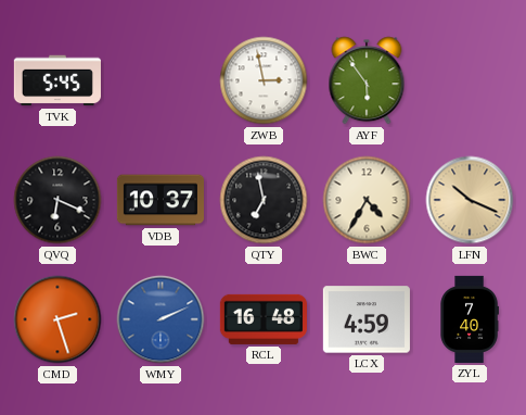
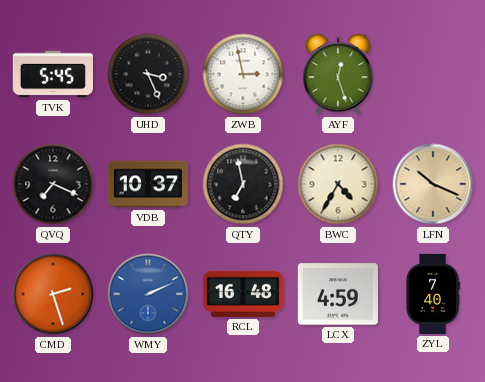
UHD: none -> 3:26 (148, 74)
AYF: 5:54 -> 12:27 (338, 74)
QVQ: 6:19 -> 7:19 (53, 184)
